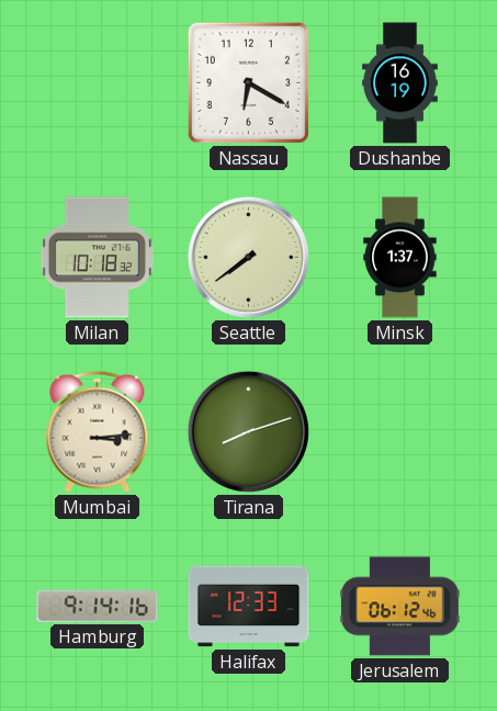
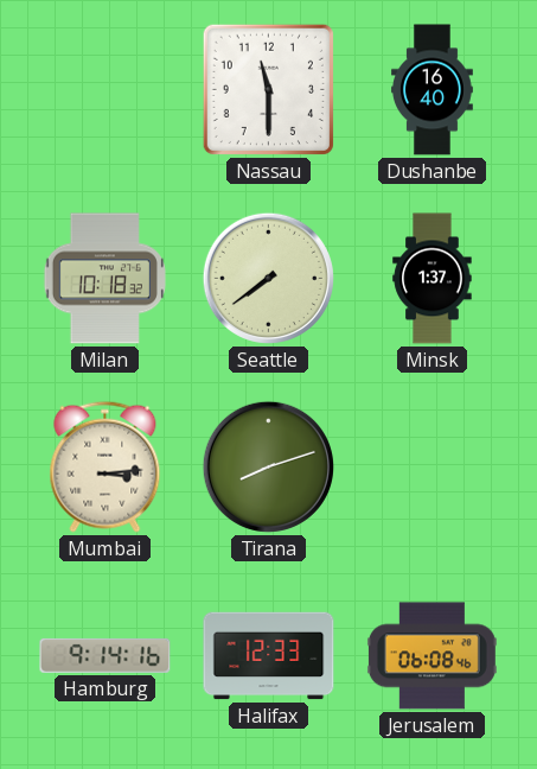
Nassau: 6:20 -> 11:30 (268, 89)
Dushanbe: 16:19 -> 16:40 (433, 90)
Jerusalem: 06:12 -> 06:08 (431, 656)
